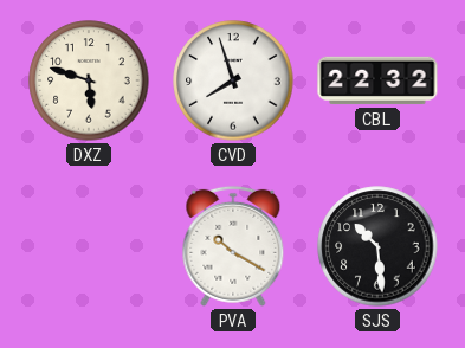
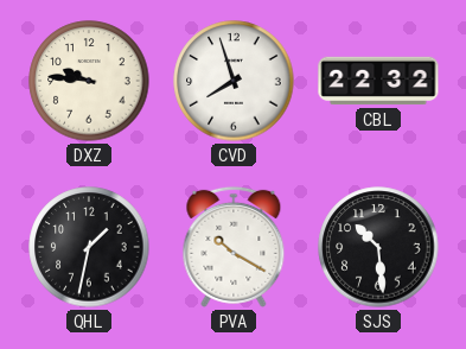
DXZ: 5:48 -> 9:46 (89, 81)
QHL: none -> 1:32 (89, 247)
